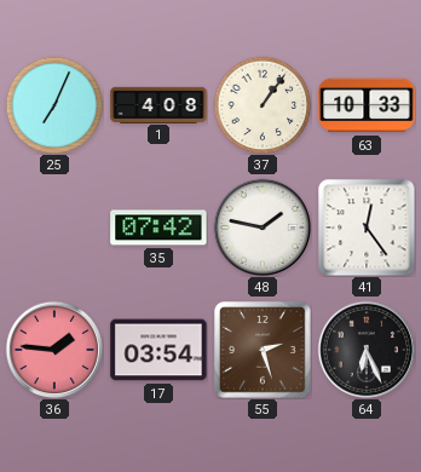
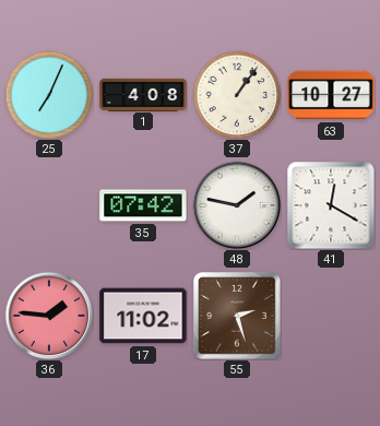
63: 10:33 -> 10:27 (331, 95)
41: 12:24 -> 12:20 (331, 205)
17: 03:54 -> 11:02 (143, 316)
64: 6:26 -> none (365, 349)
